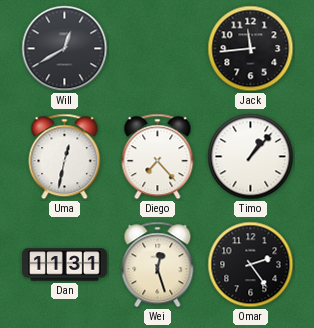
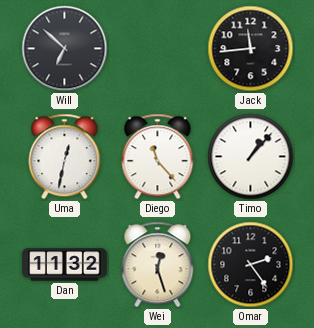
Will: 12:40 -> 6:52 (65, 49)
Diego: 7:23 -> 11:23 (158, 157)
Dan: 11:31 -> 11:32 (65, 265)
